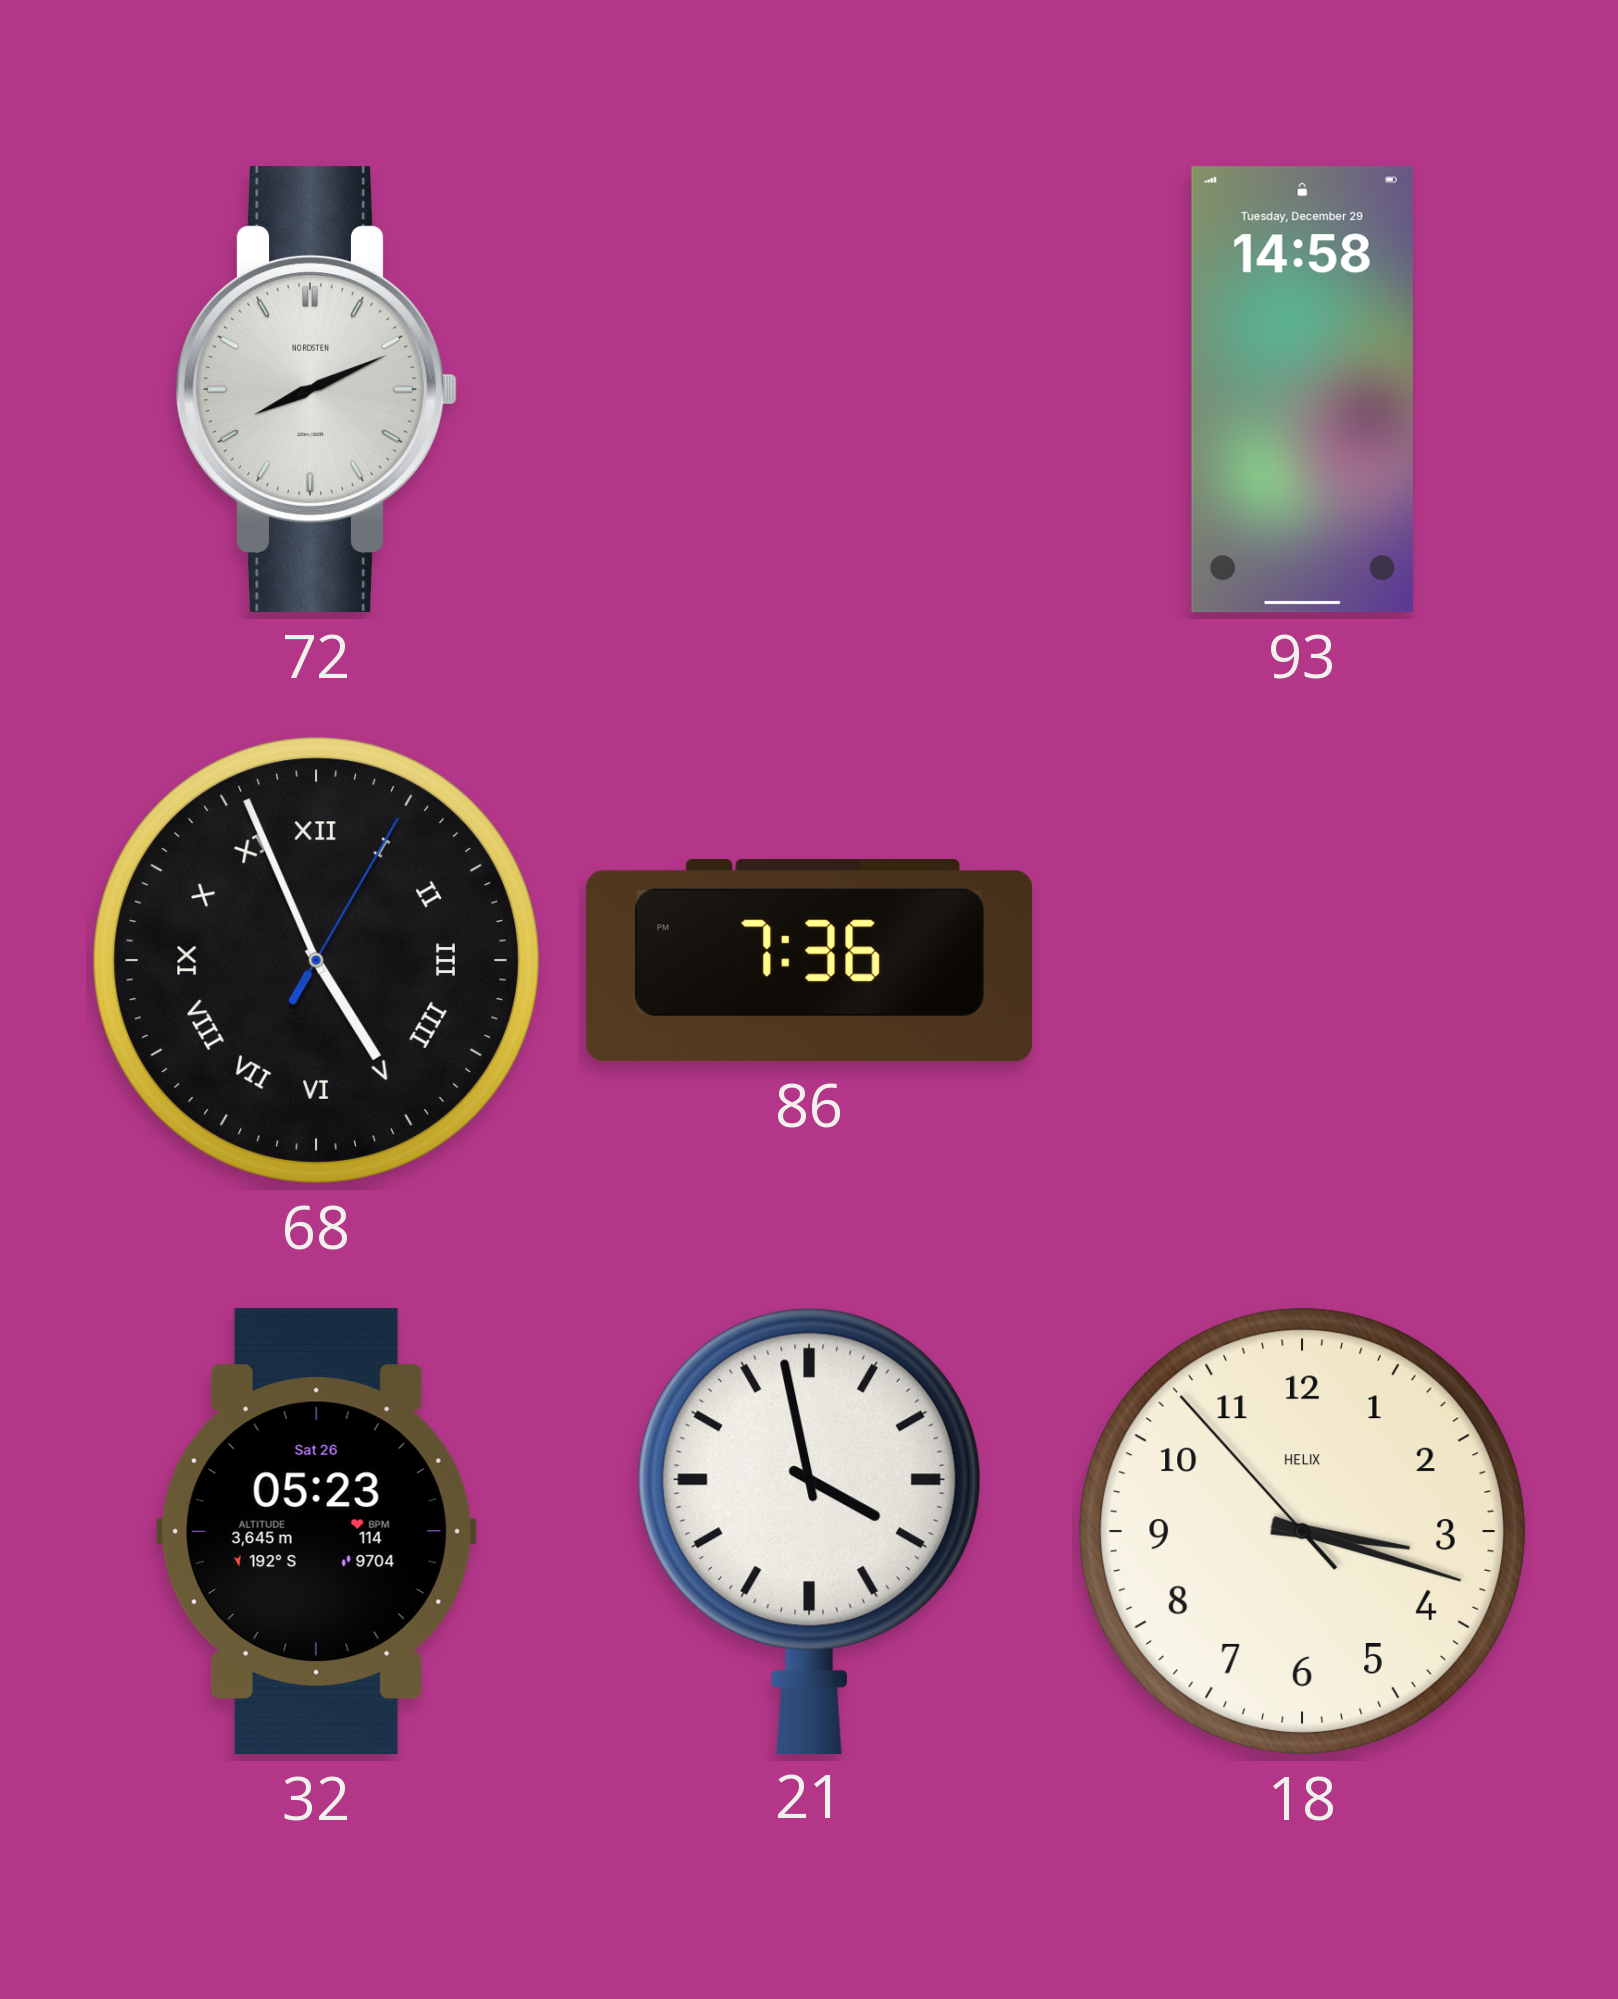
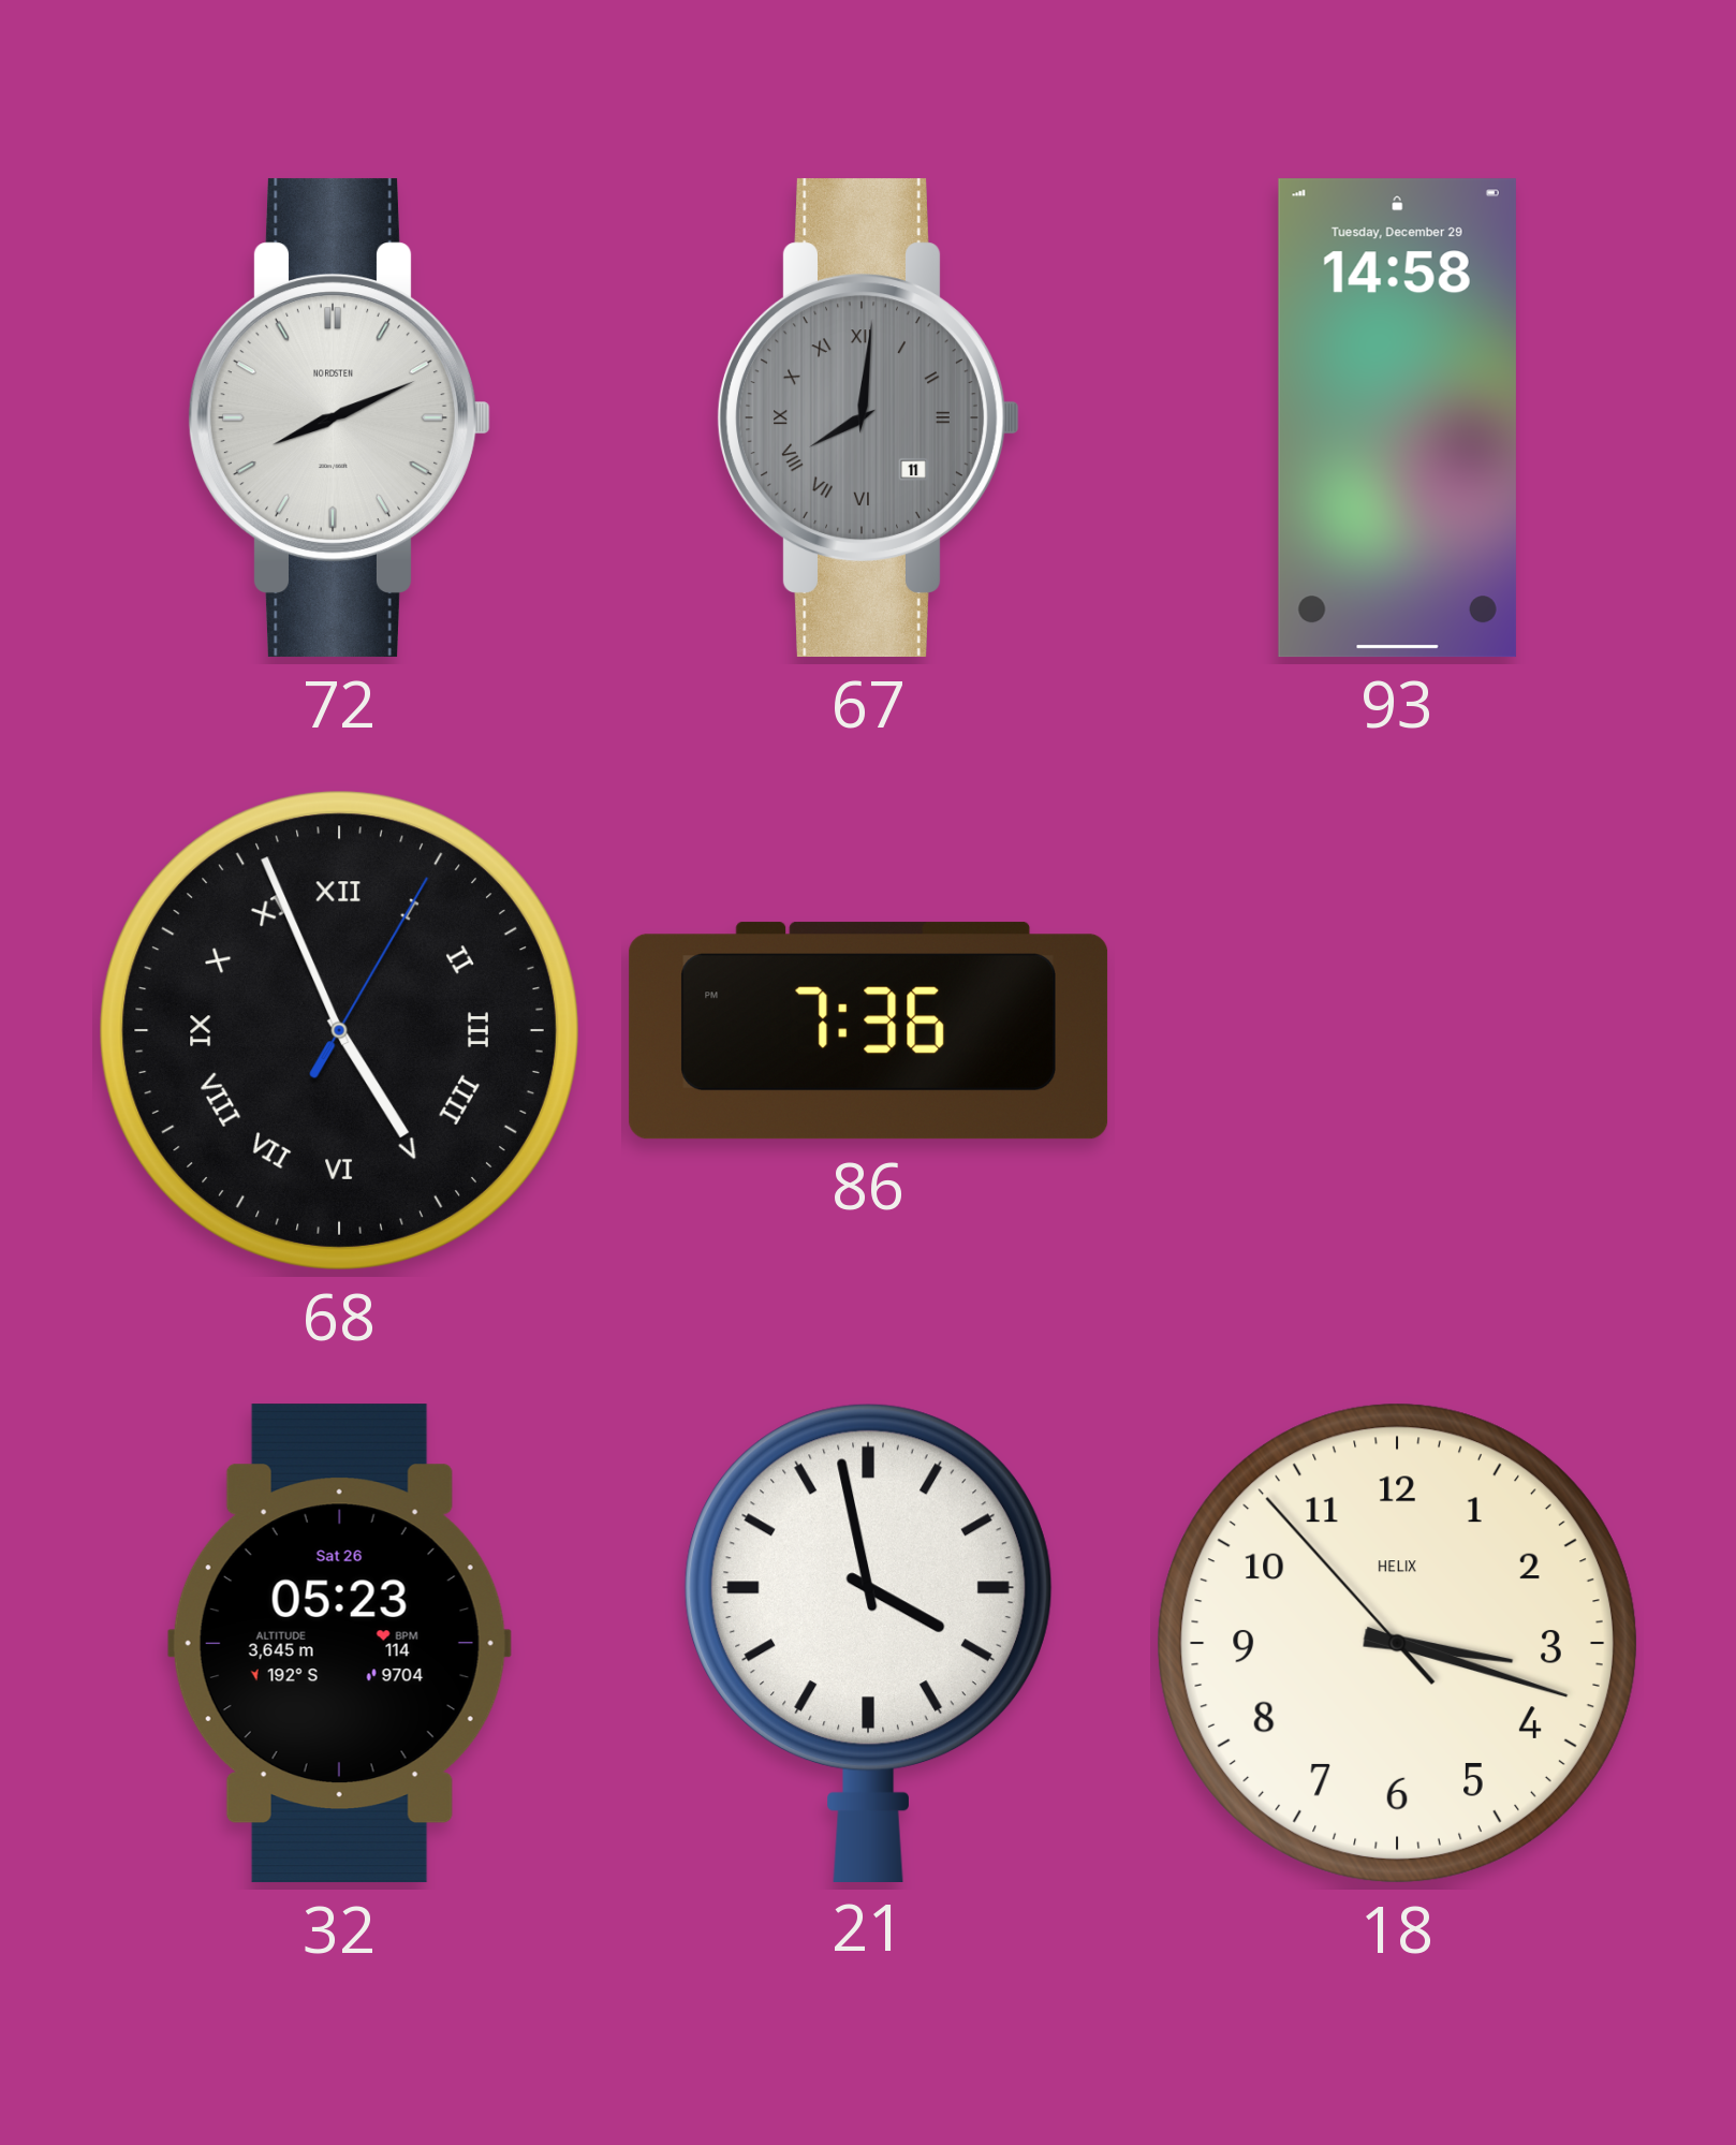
67: none -> 8:01 (869, 418)
